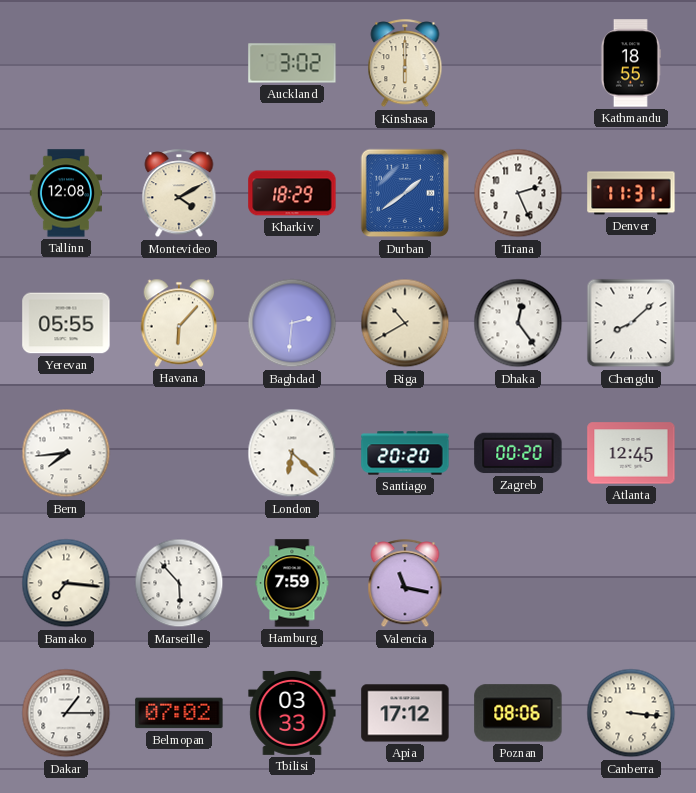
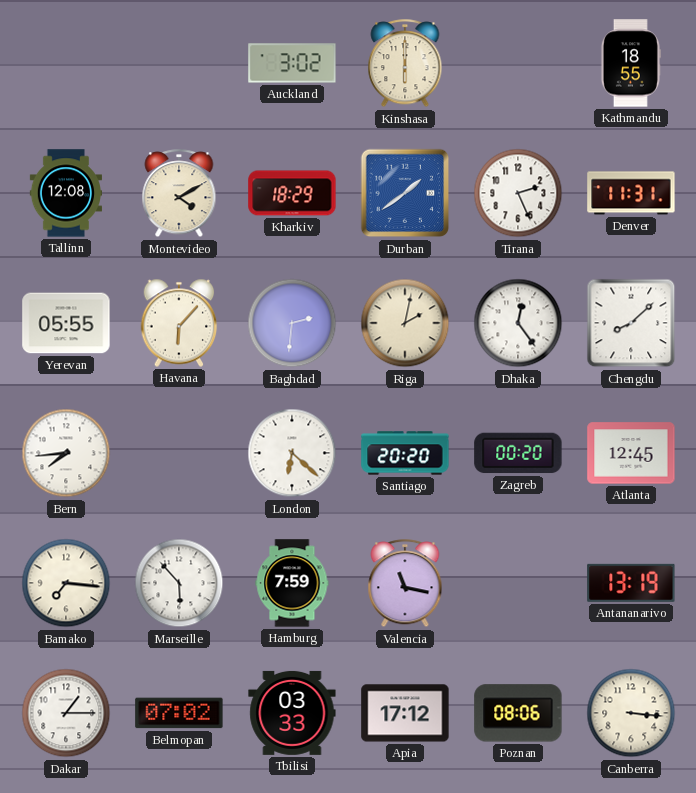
Riga: 10:40 -> 2:02 (405, 323)
Antananarivo: none -> 13:19 (631, 583)
